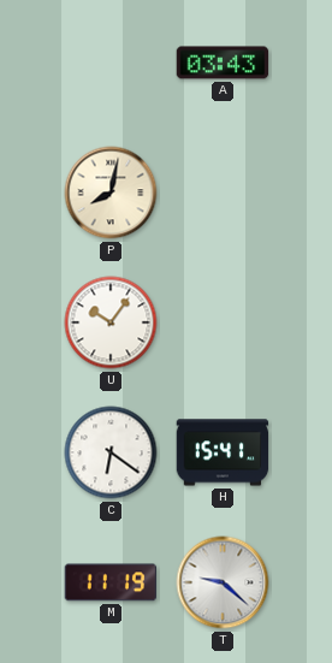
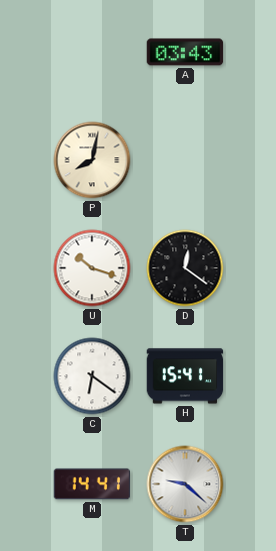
U: 10:06 -> 10:18 (92, 268)
D: none -> 12:21 (185, 268)
M: 11:19 -> 14:41 (92, 484)
